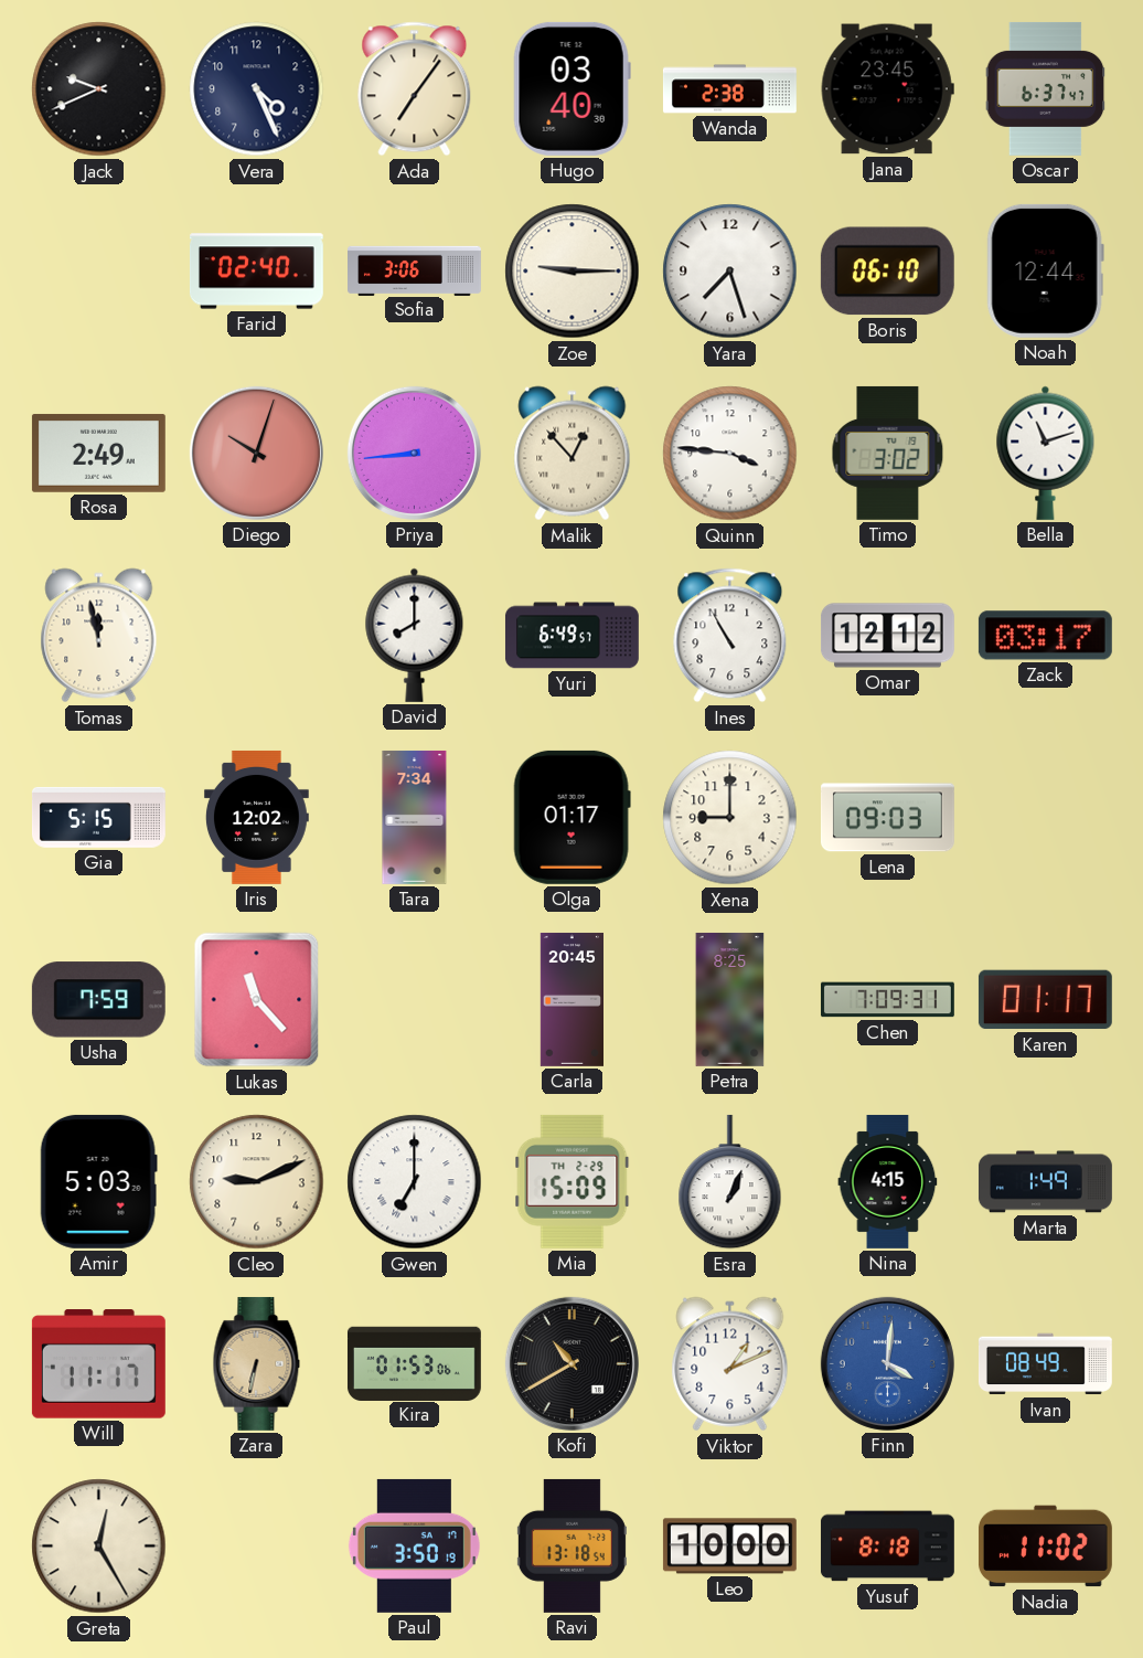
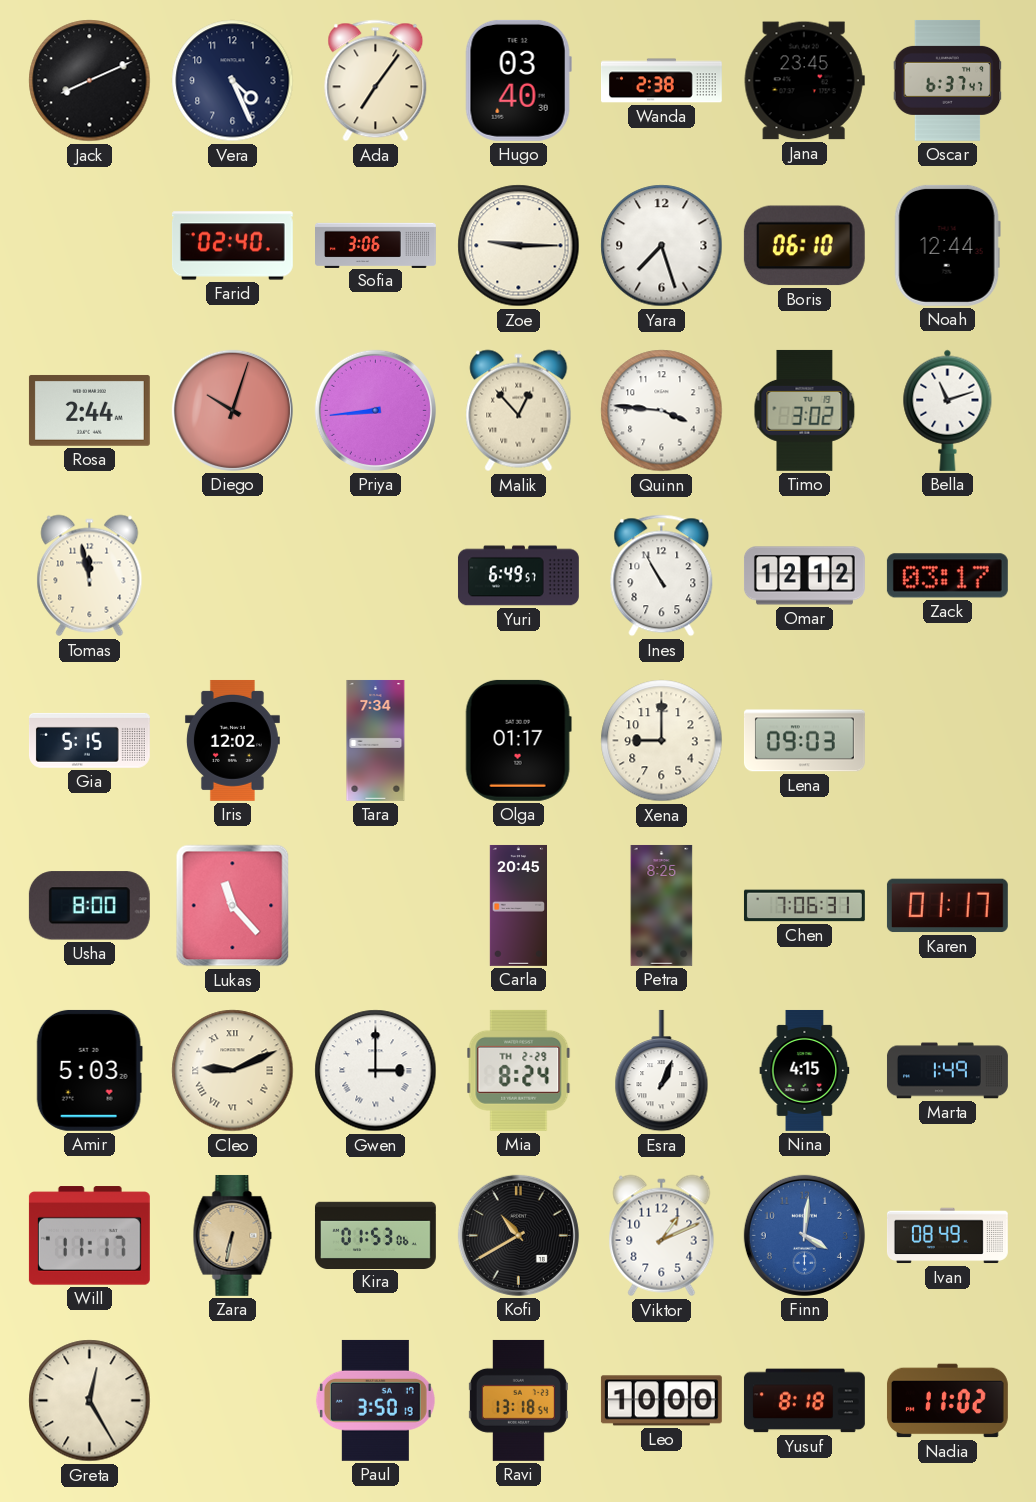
Jack: 9:41 -> 8:11 (90, 81)
Rosa: 2:49 -> 2:44 (89, 410)
David: 8:00 -> none (415, 635)
Usha: 7:59 -> 8:00 (89, 906)
Chen: 7:09 -> 7:06 (804, 906)
Cleo numerals: Arabic -> Roman (233, 1071)
Gwen: 7:00 -> 3:00 (376, 1071)
Mia: 15:09 -> 8:24 (519, 1070)
